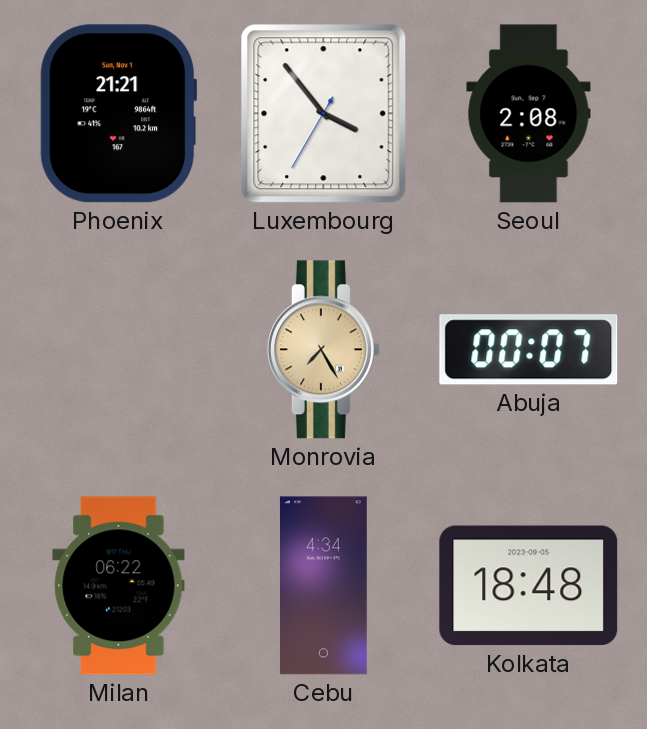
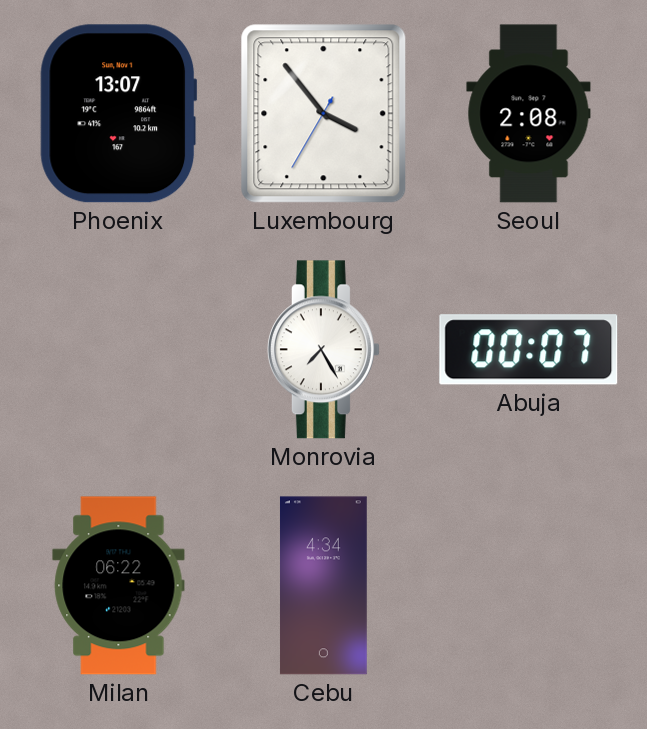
Phoenix: 21:21 -> 13:07 (119, 114)
Monrovia dial: champagne -> white (323, 350)
Kolkata: 18:48 -> none (529, 586)
